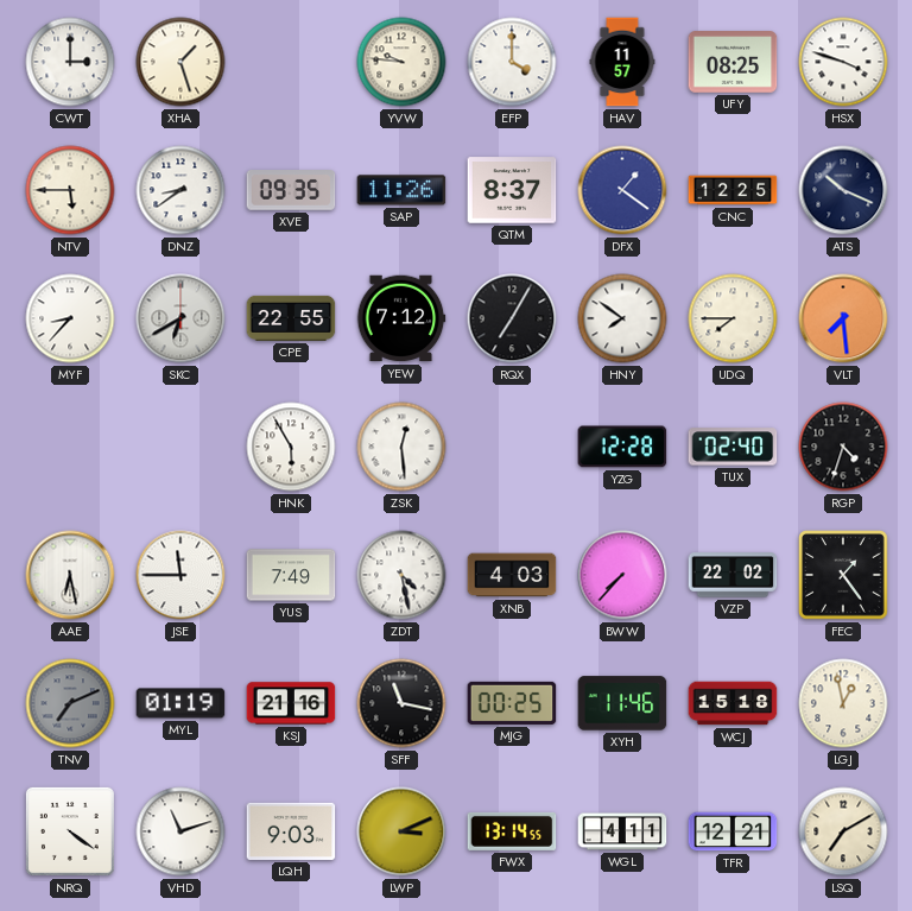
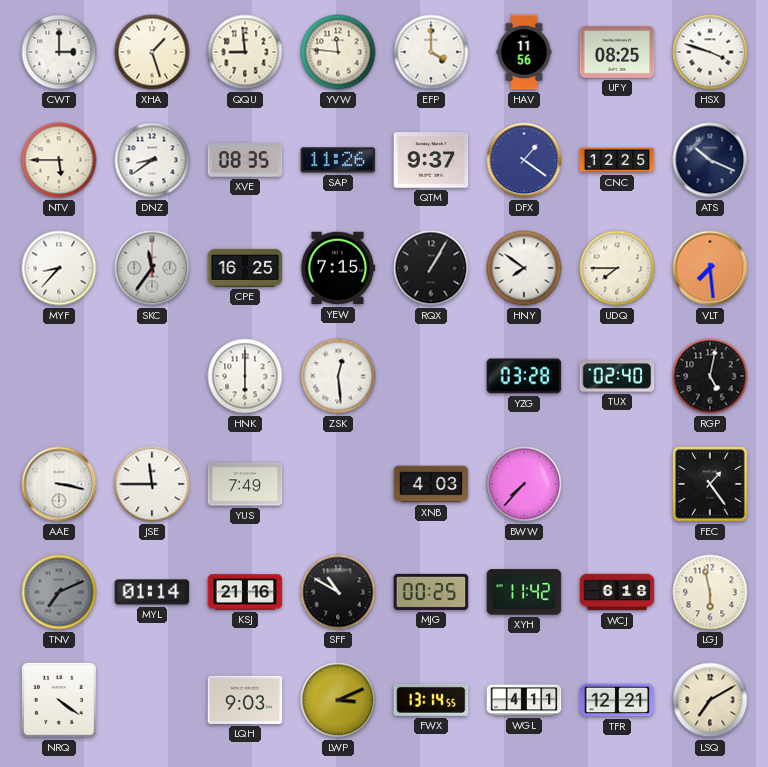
QQU: none -> 8:59 (245, 52)
YVW: 9:46 -> 11:46 (338, 52)
HAV: 11:57 -> 11:56 (524, 52)
XVE: 09:35 -> 08:35 (245, 161)
QTM: 8:37 -> 9:37 (431, 160)
SKC: 6:40 -> 11:36 (152, 268)
CPE: 22:55 -> 16:25 (245, 268)
YEW: 7:12 -> 7:15 (338, 268)
RQX: 7:05 -> 1:05 (431, 268)
HNK: 5:55 -> 6:00 (245, 376)
YZG: 12:28 -> 03:28 (524, 376)
RGP: 4:33 -> 5:02 (710, 376)
AAE: 6:28 -> 3:17 (59, 484)
ZDT: 4:28 -> none (401, 575)
VZP: 22:02 -> none (733, 575)
MYL: 01:19 -> 01:14 (152, 592)
SFF: 11:17 -> 10:50 (338, 592)
XYH: 11:46 -> 11:42 (524, 592)
WCJ: 15:18 -> 6:18 (617, 592)
LGJ: 12:58 -> 5:58 (710, 592)
VHD: 11:12 -> none (180, 831)
